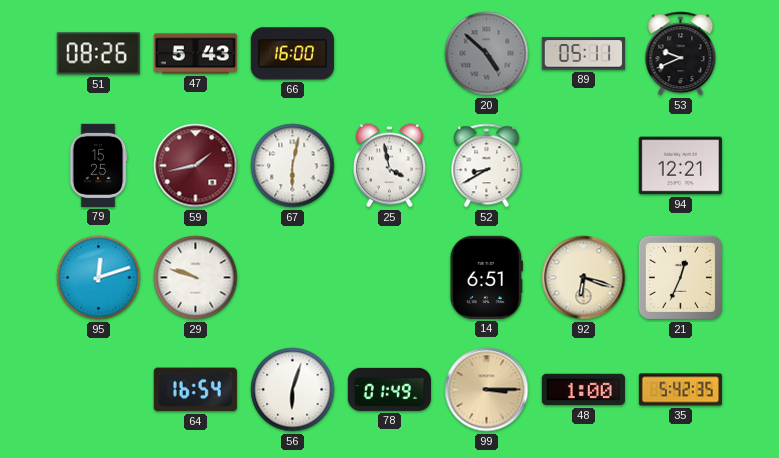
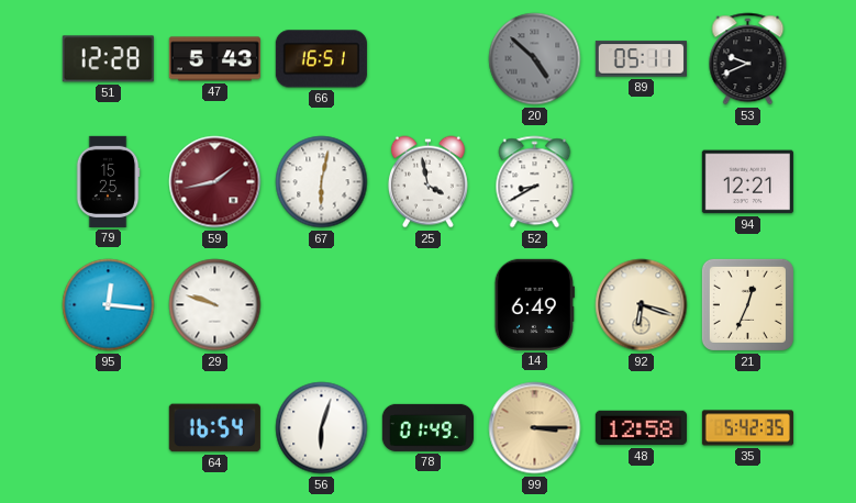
51: 08:26 -> 12:28 (108, 59)
66: 16:00 -> 16:51 (321, 59)
95: 12:12 -> 12:16 (109, 305)
14: 6:51 -> 6:49 (534, 304)
48: 1:00 -> 12:58 (641, 428)
